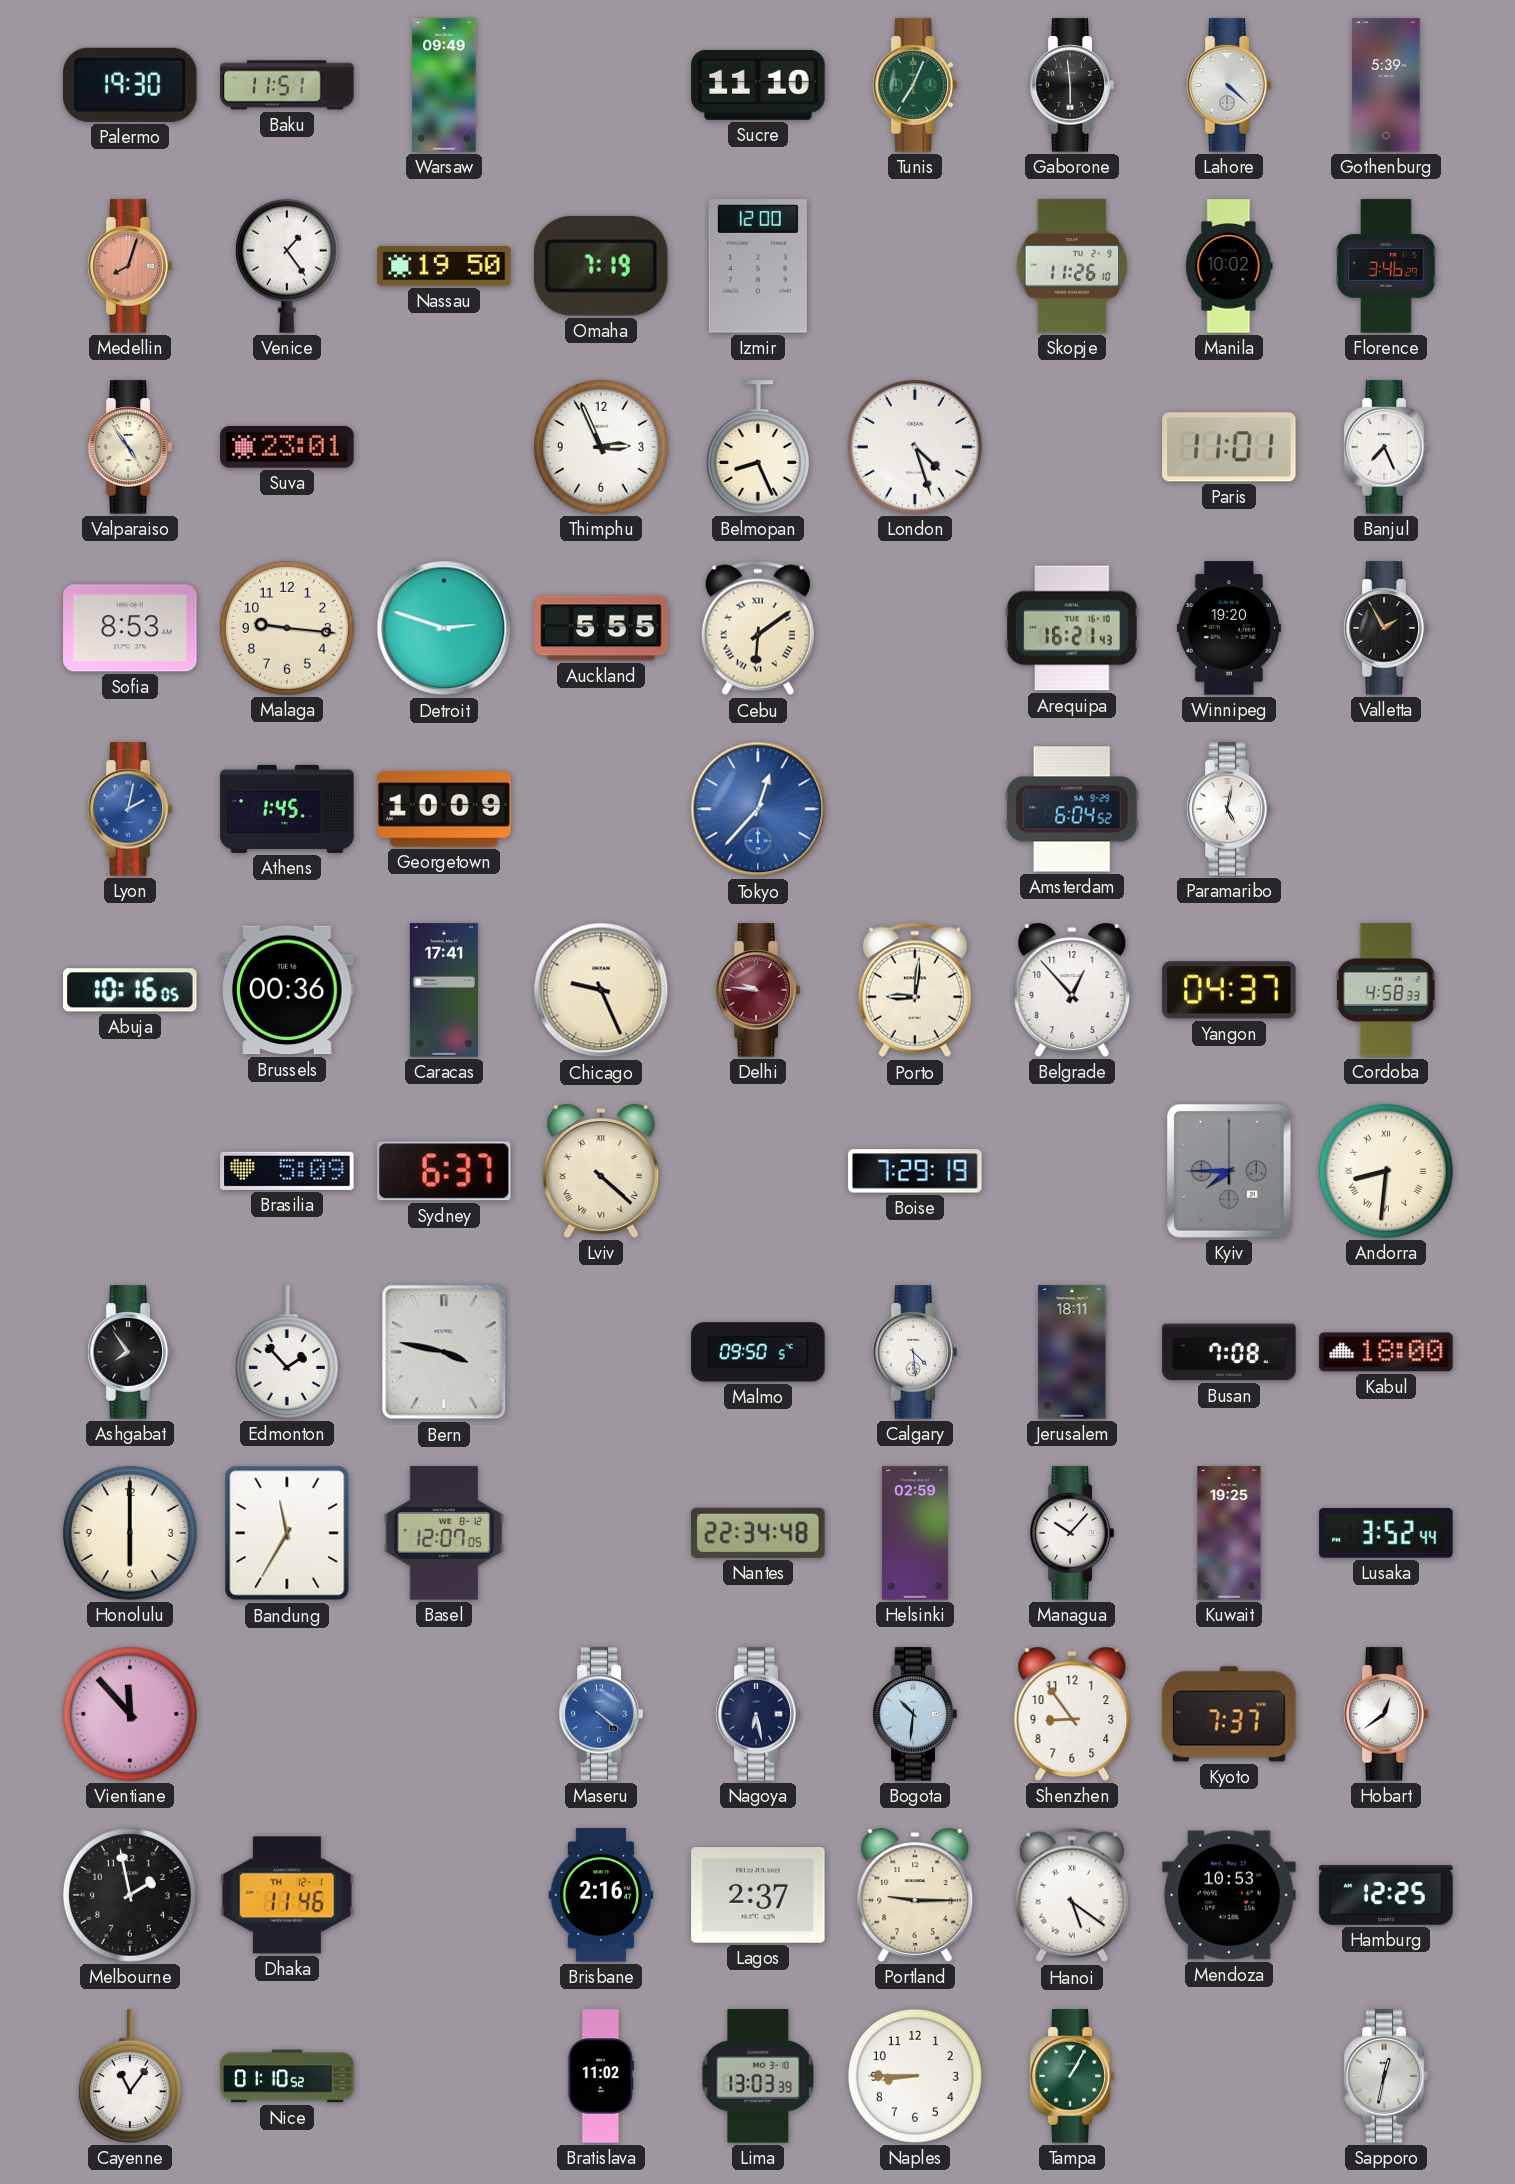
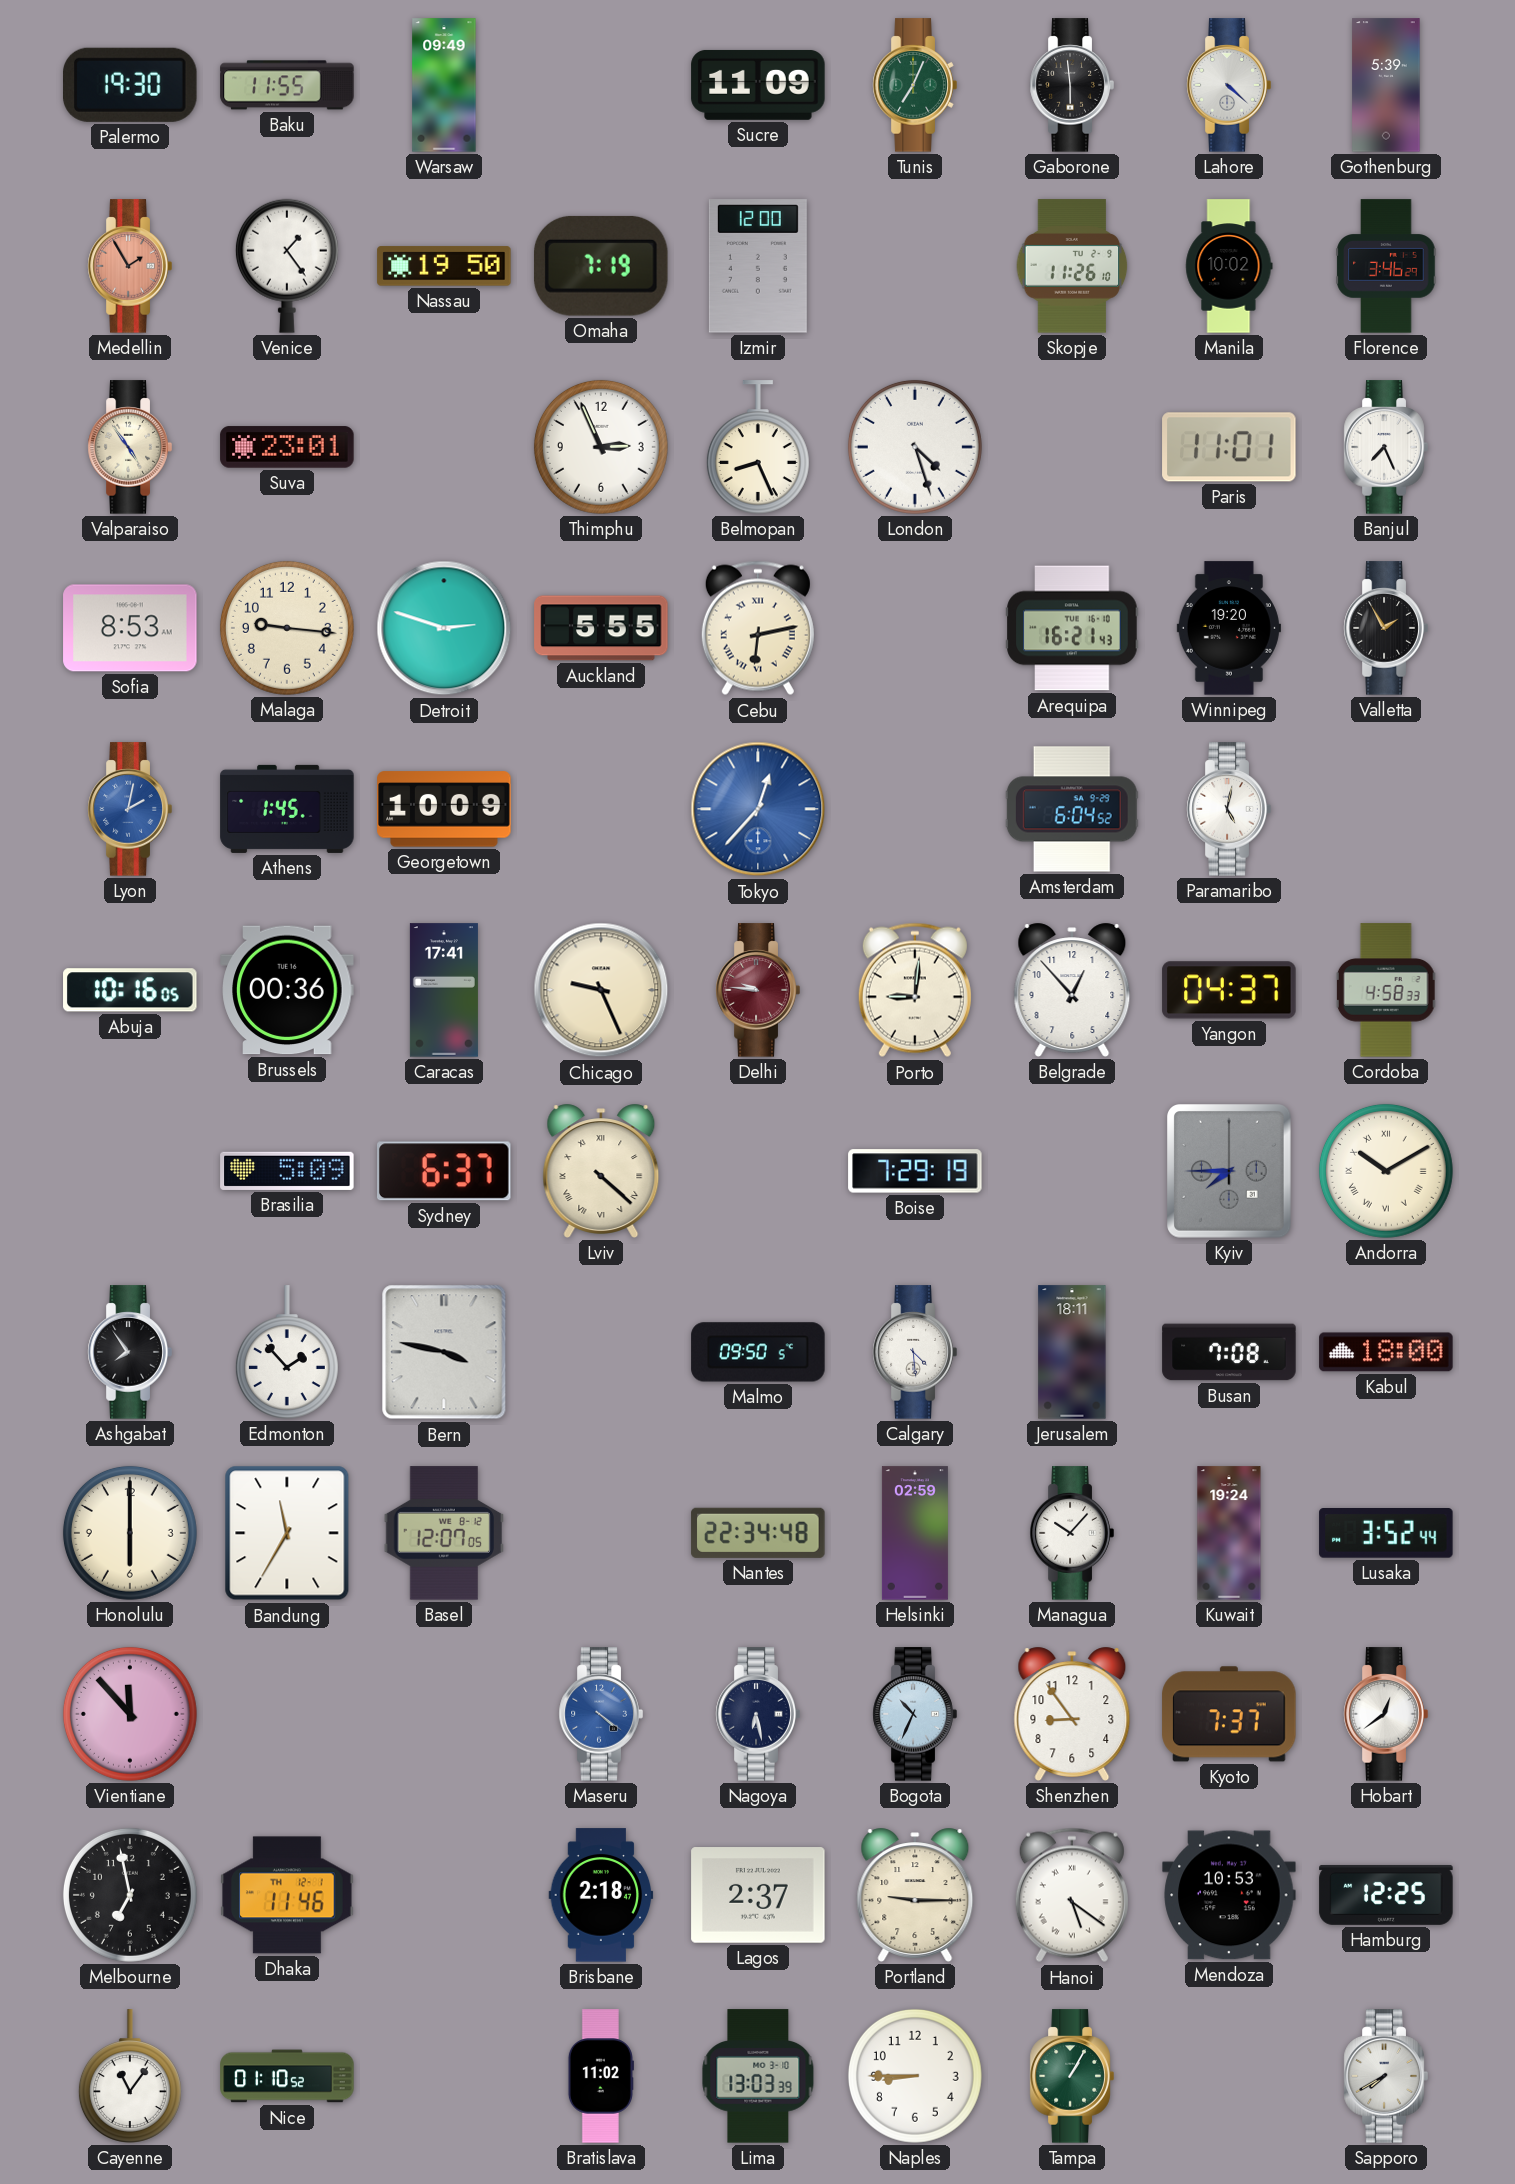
Baku: 11:51 -> 11:55 (287, 85)
Sucre: 11:10 -> 11:09 (758, 85)
Medellin: 8:03 -> 1:55 (130, 266)
Cebu: 6:09 -> 6:13 (758, 628)
Andorra: 8:31 -> 10:10 (1386, 1171)
Kuwait: 19:25 -> 19:24 (1229, 1533)
Bogota: 10:31 -> 10:34 (915, 1714)
Melbourne: 1:58 -> 6:58 (130, 1895)
Brisbane: 2:16 -> 2:18 (601, 1895)
Sapporo: 12:32 -> 7:40 (1386, 2076)
